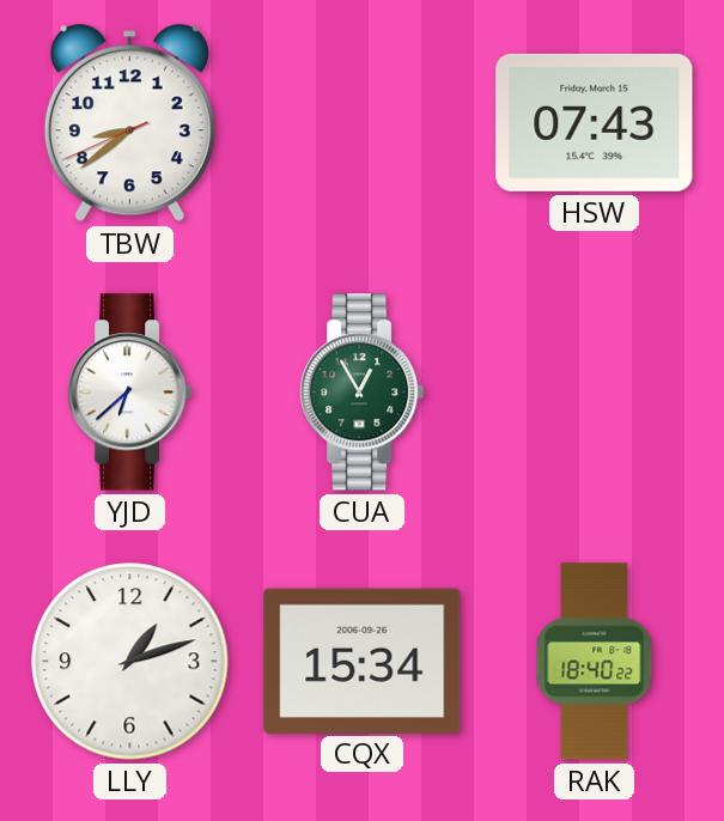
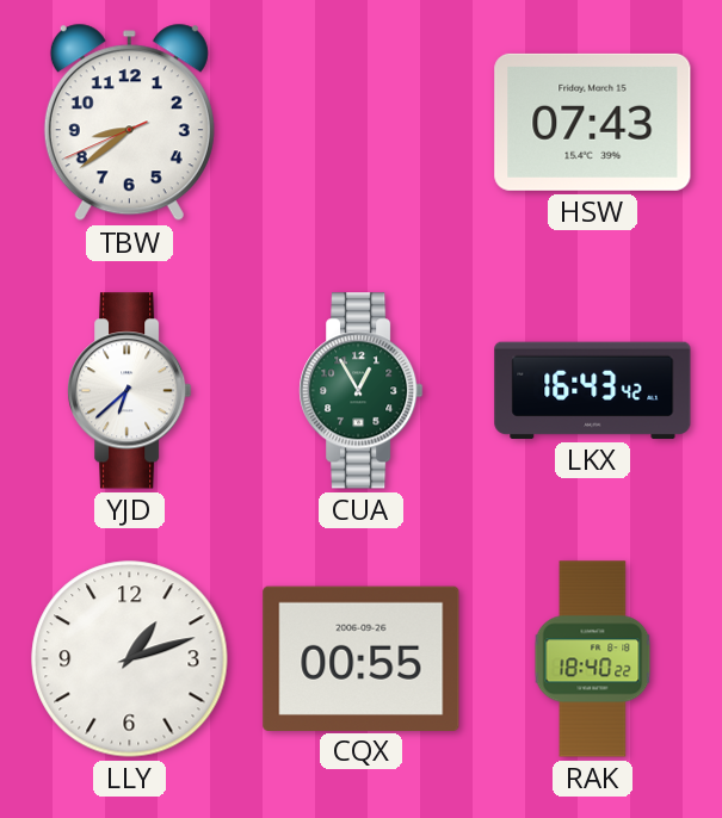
LKX: none -> 16:43 (593, 390)
CQX: 15:34 -> 00:55 (362, 658)
